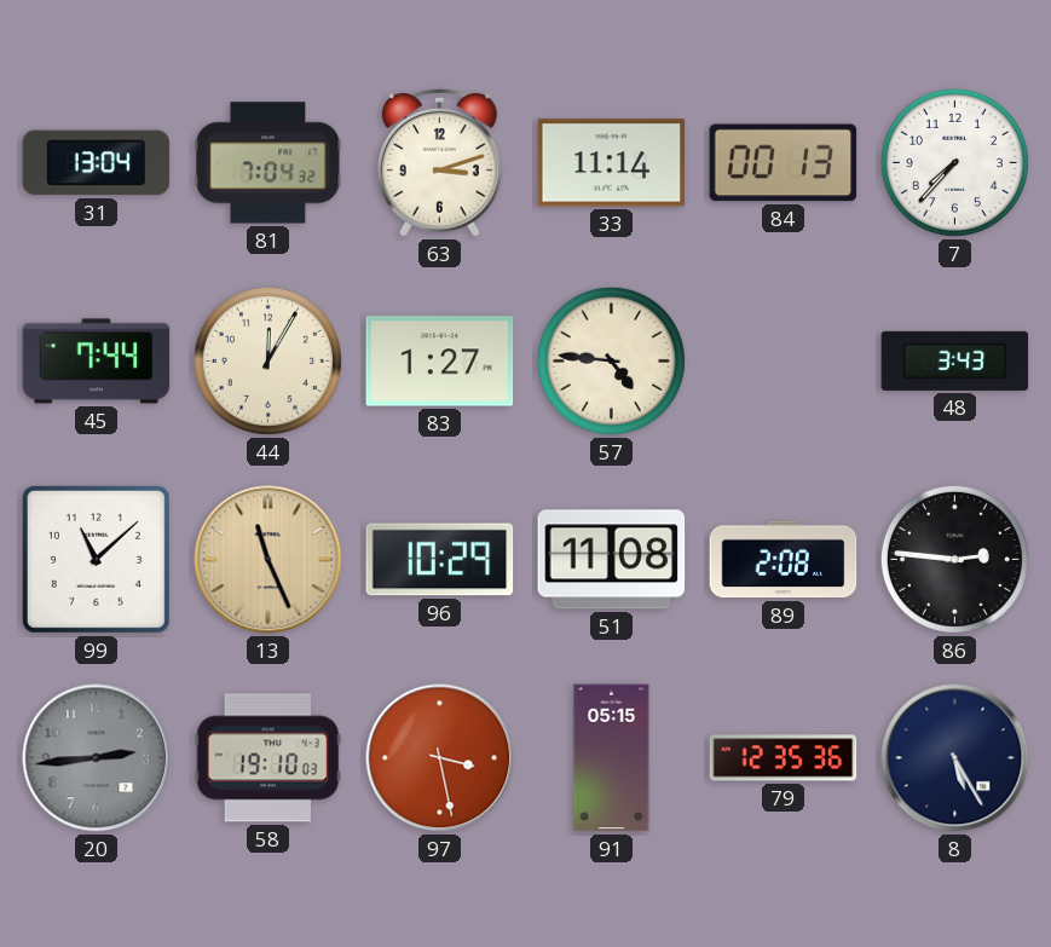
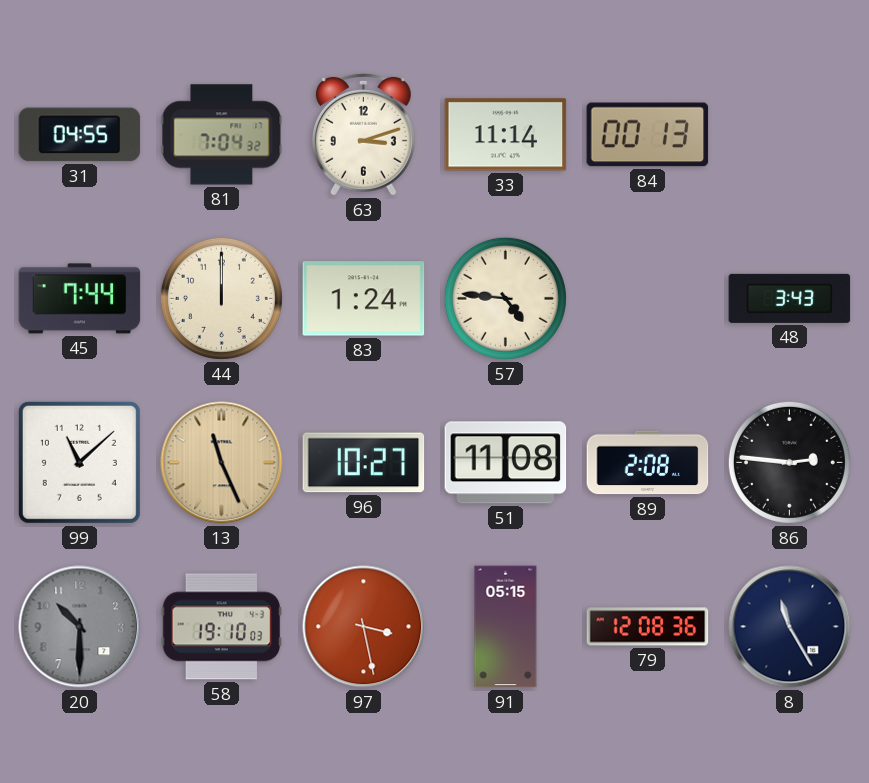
31: 13:04 -> 04:55 (80, 135)
7: 7:37 -> none (954, 162)
44: 12:05 -> 12:00 (221, 298)
83: 1:27 -> 1:24 (364, 299)
96: 10:29 -> 10:27 (364, 463)
20: 2:44 -> 10:30 (80, 627)
79: 12:35 -> 12:08 (648, 627)
8: 5:25 -> 11:25 (790, 627)
